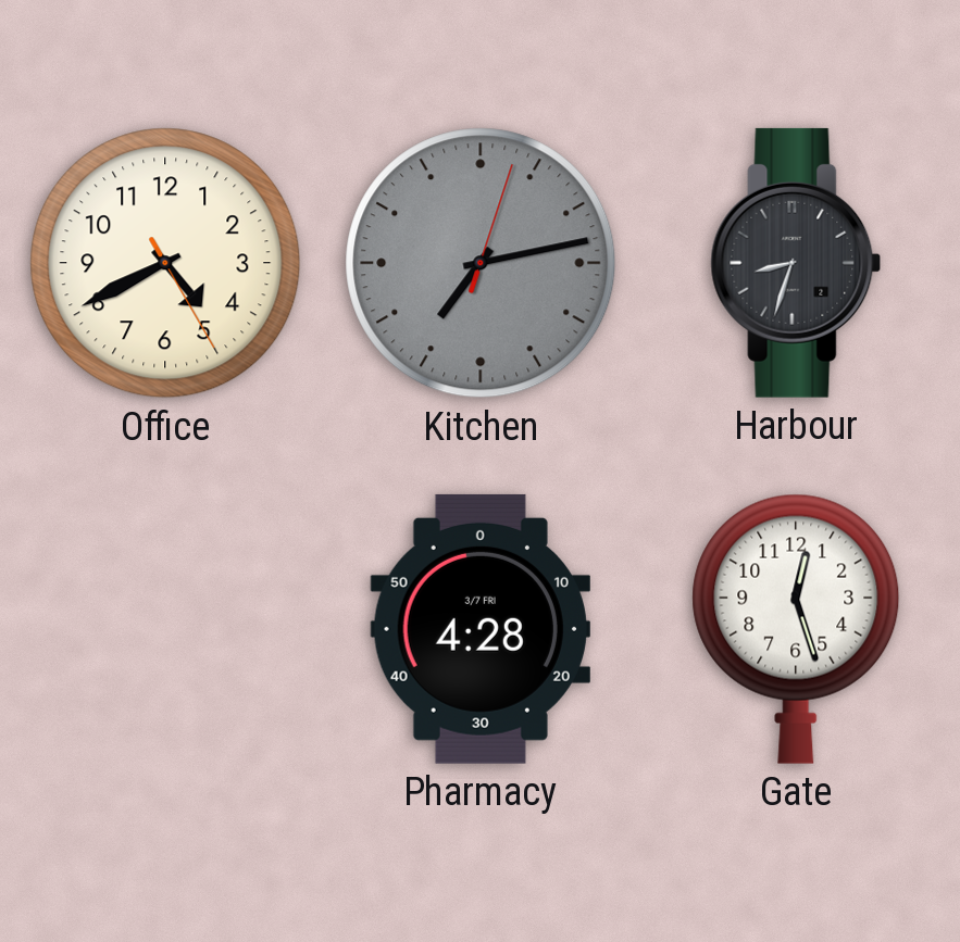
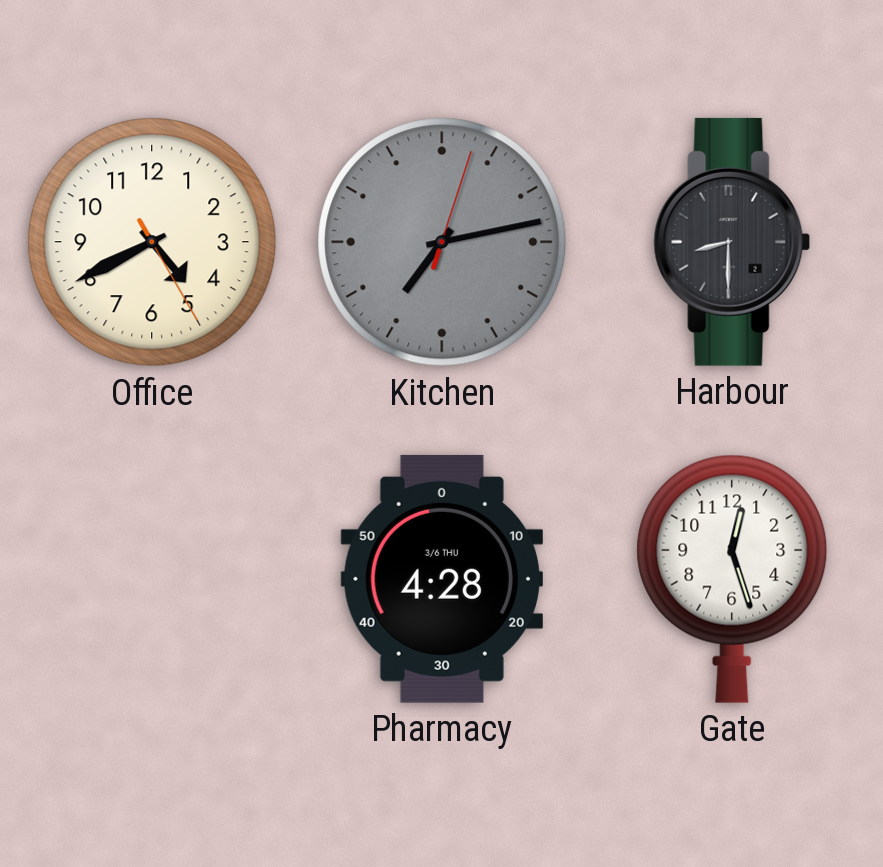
Harbour: 8:33 -> 8:30 (732, 242)
Pharmacy date: 3/7 FRI -> 3/6 THU (442, 579)
